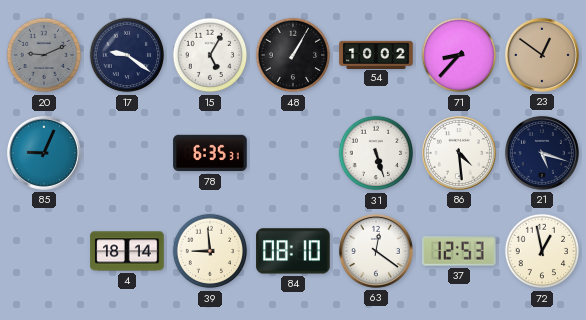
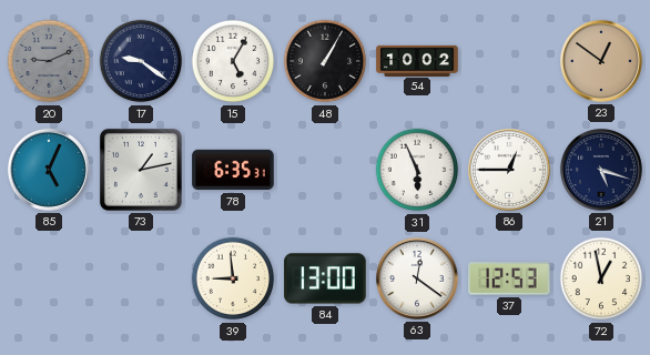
71: 8:37 -> none (459, 55)
85: 9:04 -> 5:04 (49, 170)
73: none -> 1:13 (141, 170)
31: 5:27 -> 5:56 (417, 170)
86: 4:29 -> 12:45 (509, 170)
4: 18:14 -> none (127, 251)
84: 08:10 -> 13:00 (325, 278)
